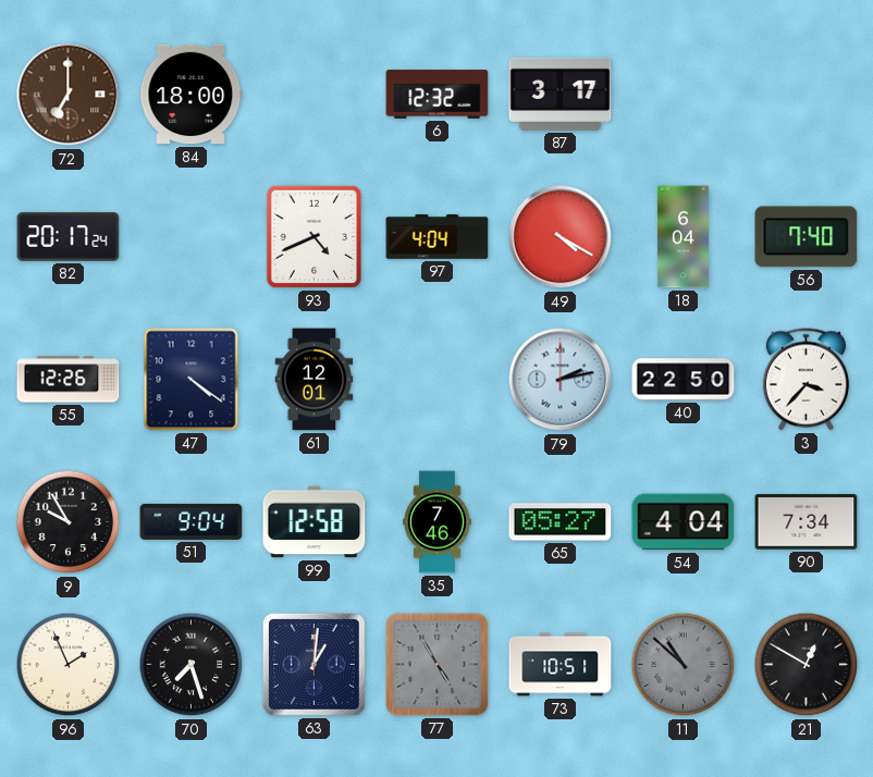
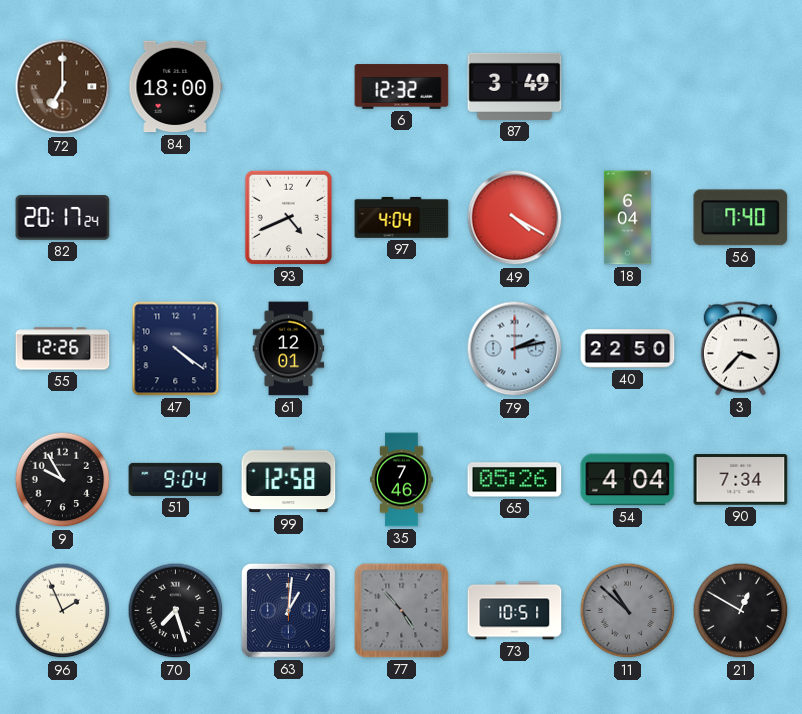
87: 3:17 -> 3:49 (515, 86)
65: 05:27 -> 05:26 (515, 480)
77: 4:55 -> 4:53 (402, 611)
